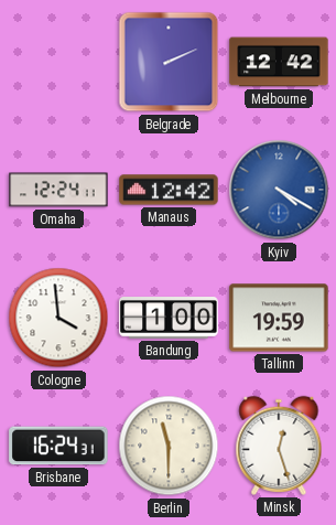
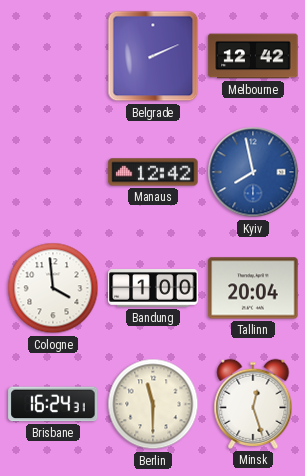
Omaha: 12:24 -> none (58, 190)
Kyiv: 4:20 -> 7:58 (253, 172)
Tallinn: 19:59 -> 20:04 (253, 288)
